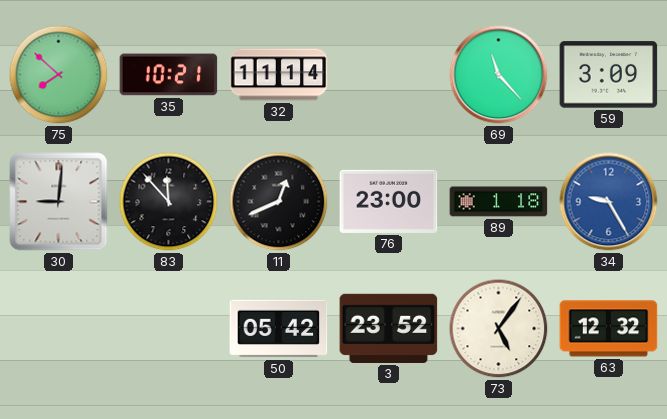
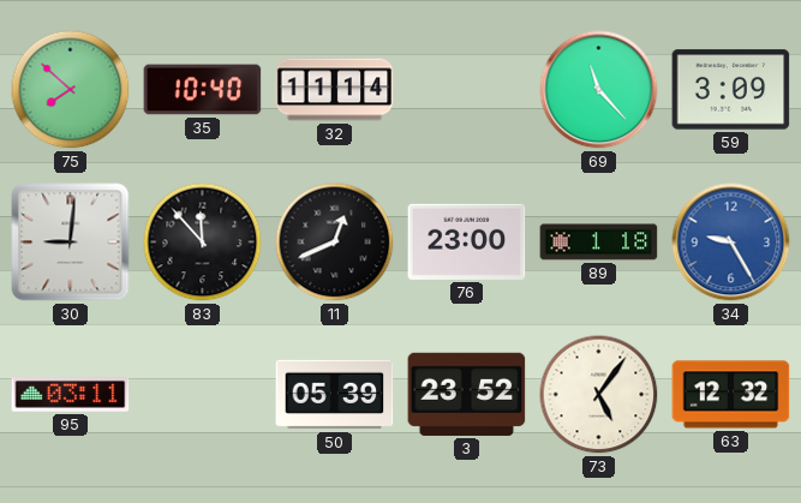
35: 10:21 -> 10:40 (203, 90)
95: none -> 03:11 (71, 395)
50: 05:42 -> 05:39 (335, 395)
